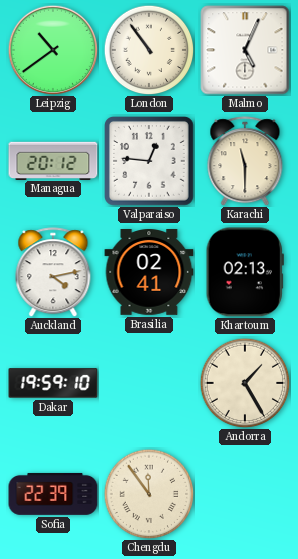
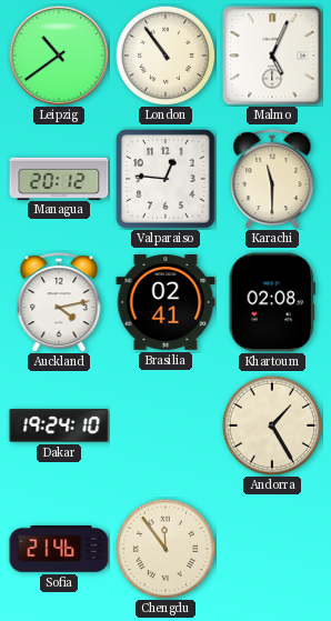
Khartoum: 02:13 -> 02:08 (272, 302)
Dakar: 19:59 -> 19:24 (59, 425)
Sofia: 22:39 -> 21:46 (59, 549)
